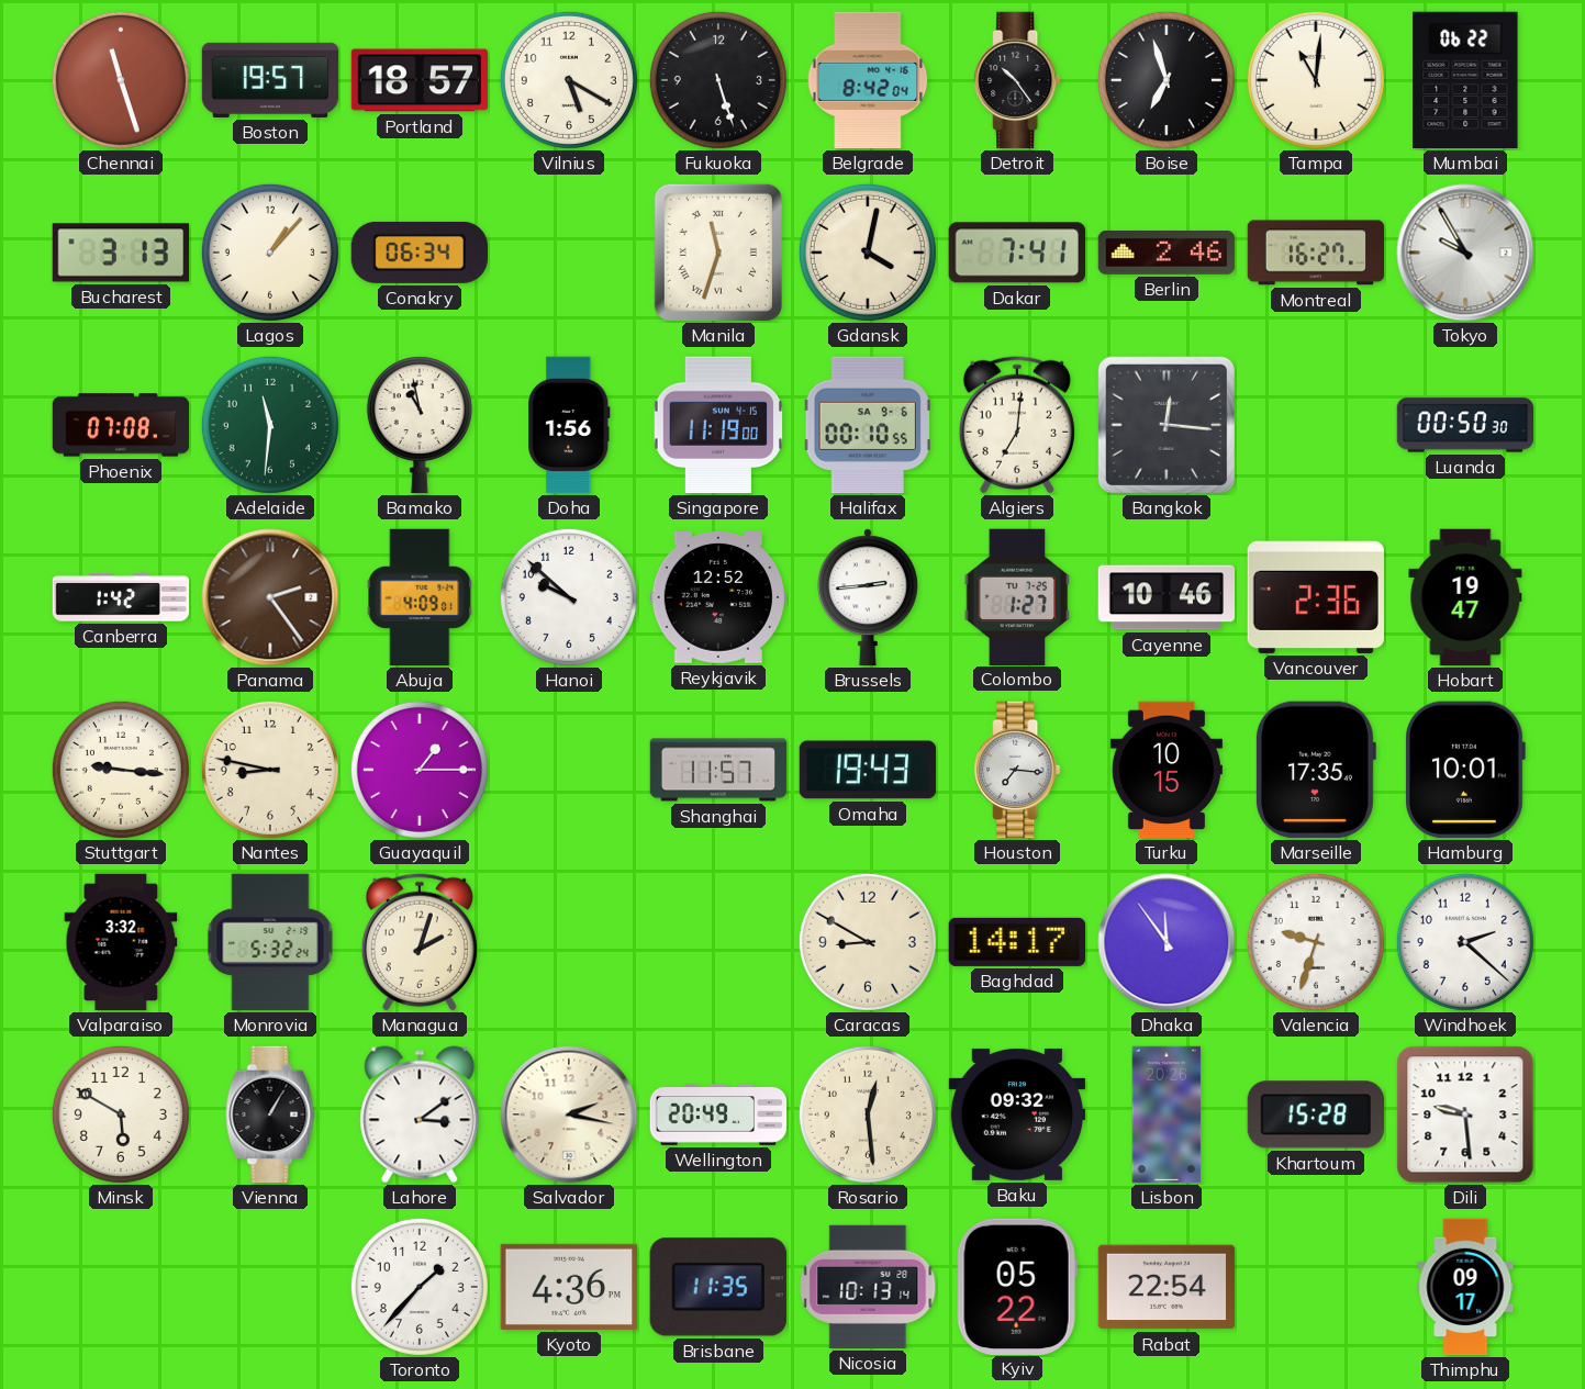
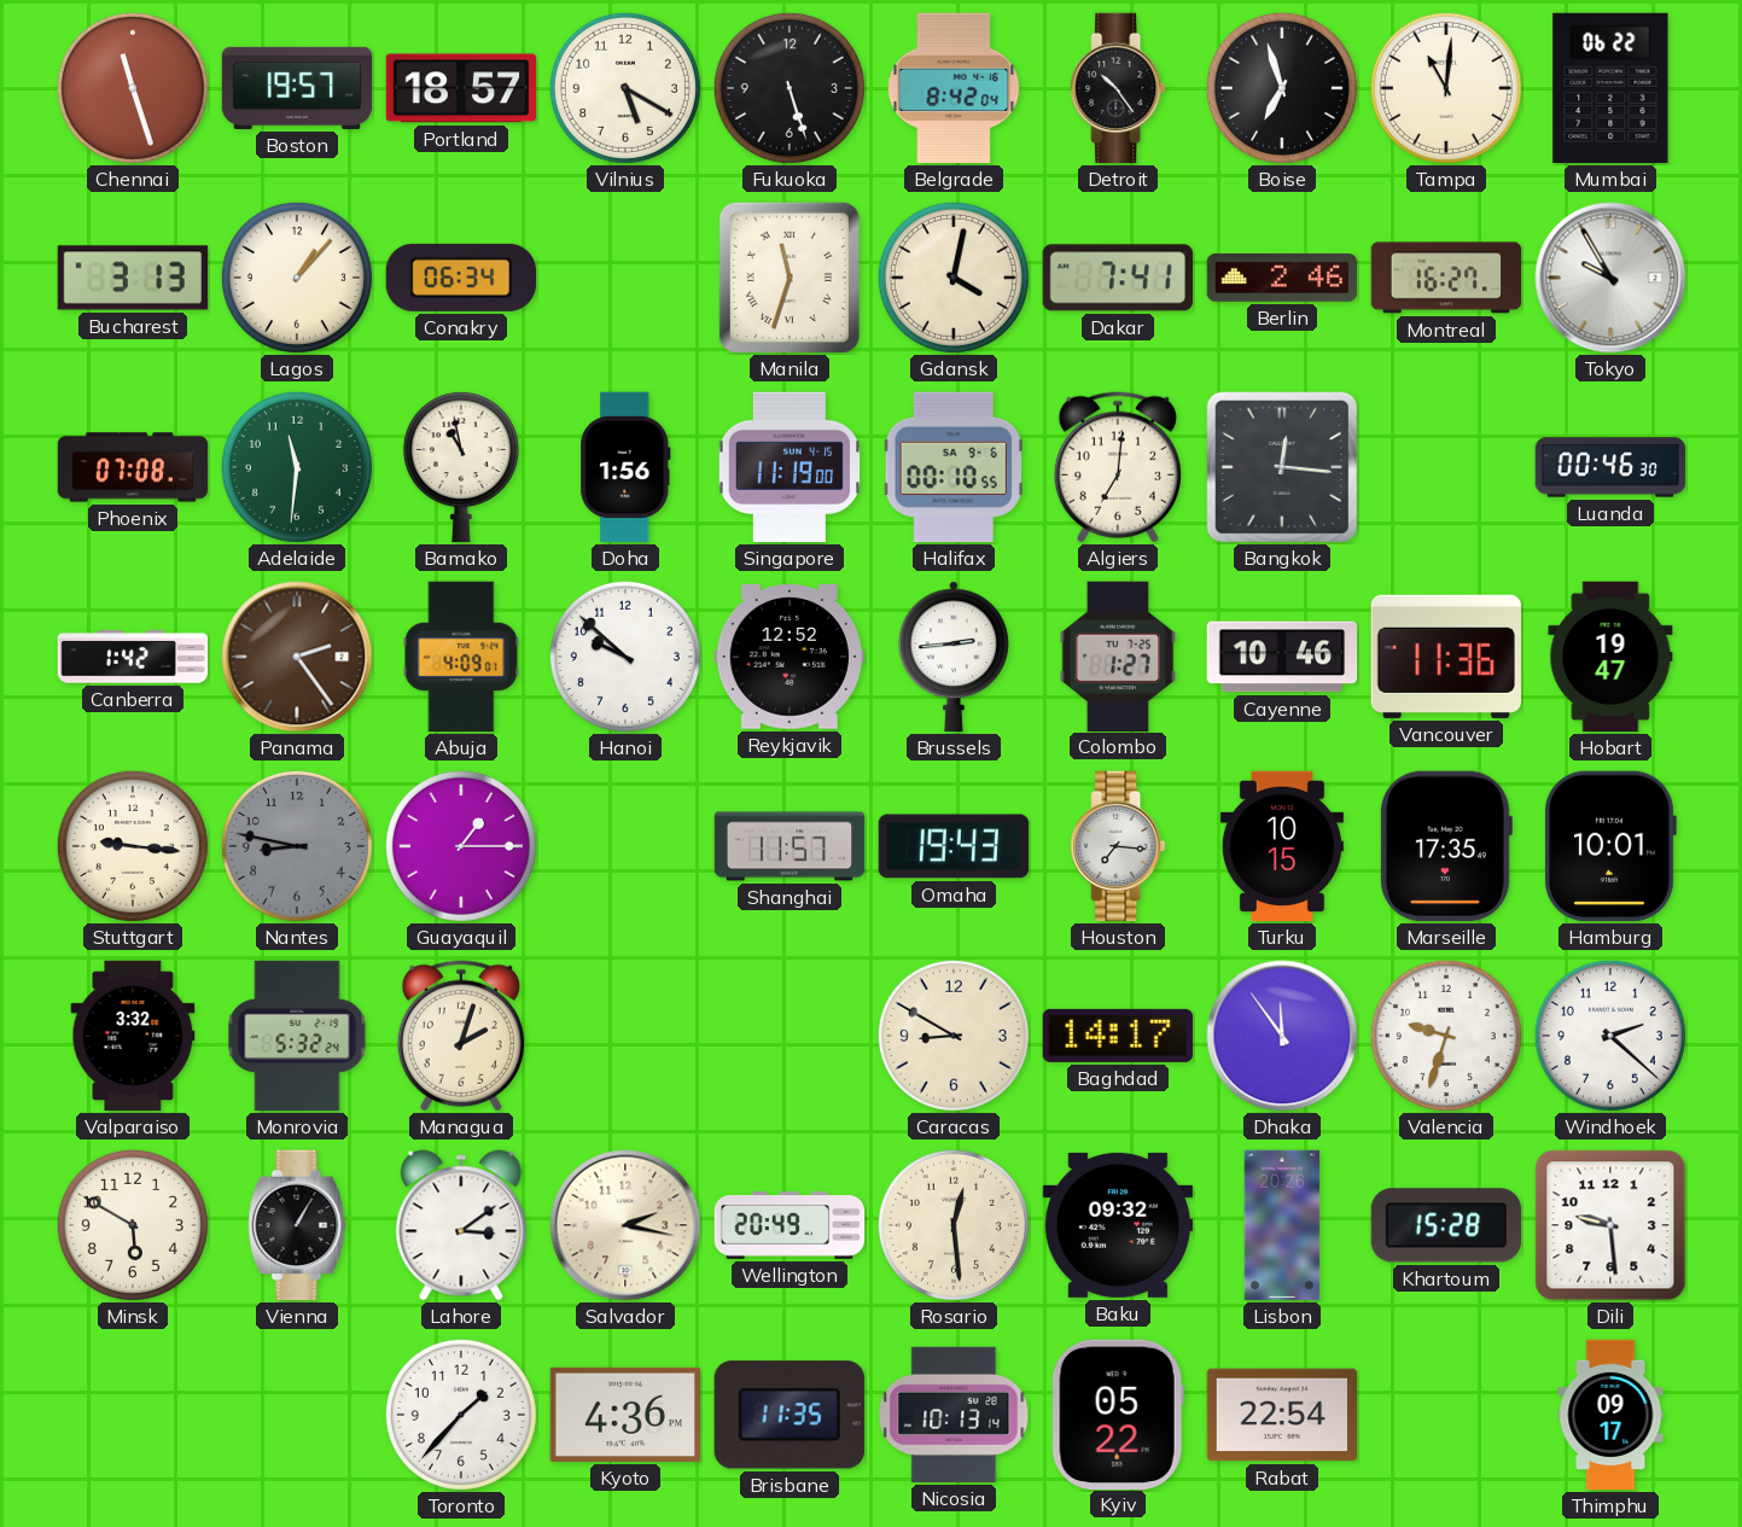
Luanda: 00:50 -> 00:46 (1610, 467)
Vancouver: 2:36 -> 11:36 (1446, 657)
Nantes dial: cream -> grey (297, 846)
